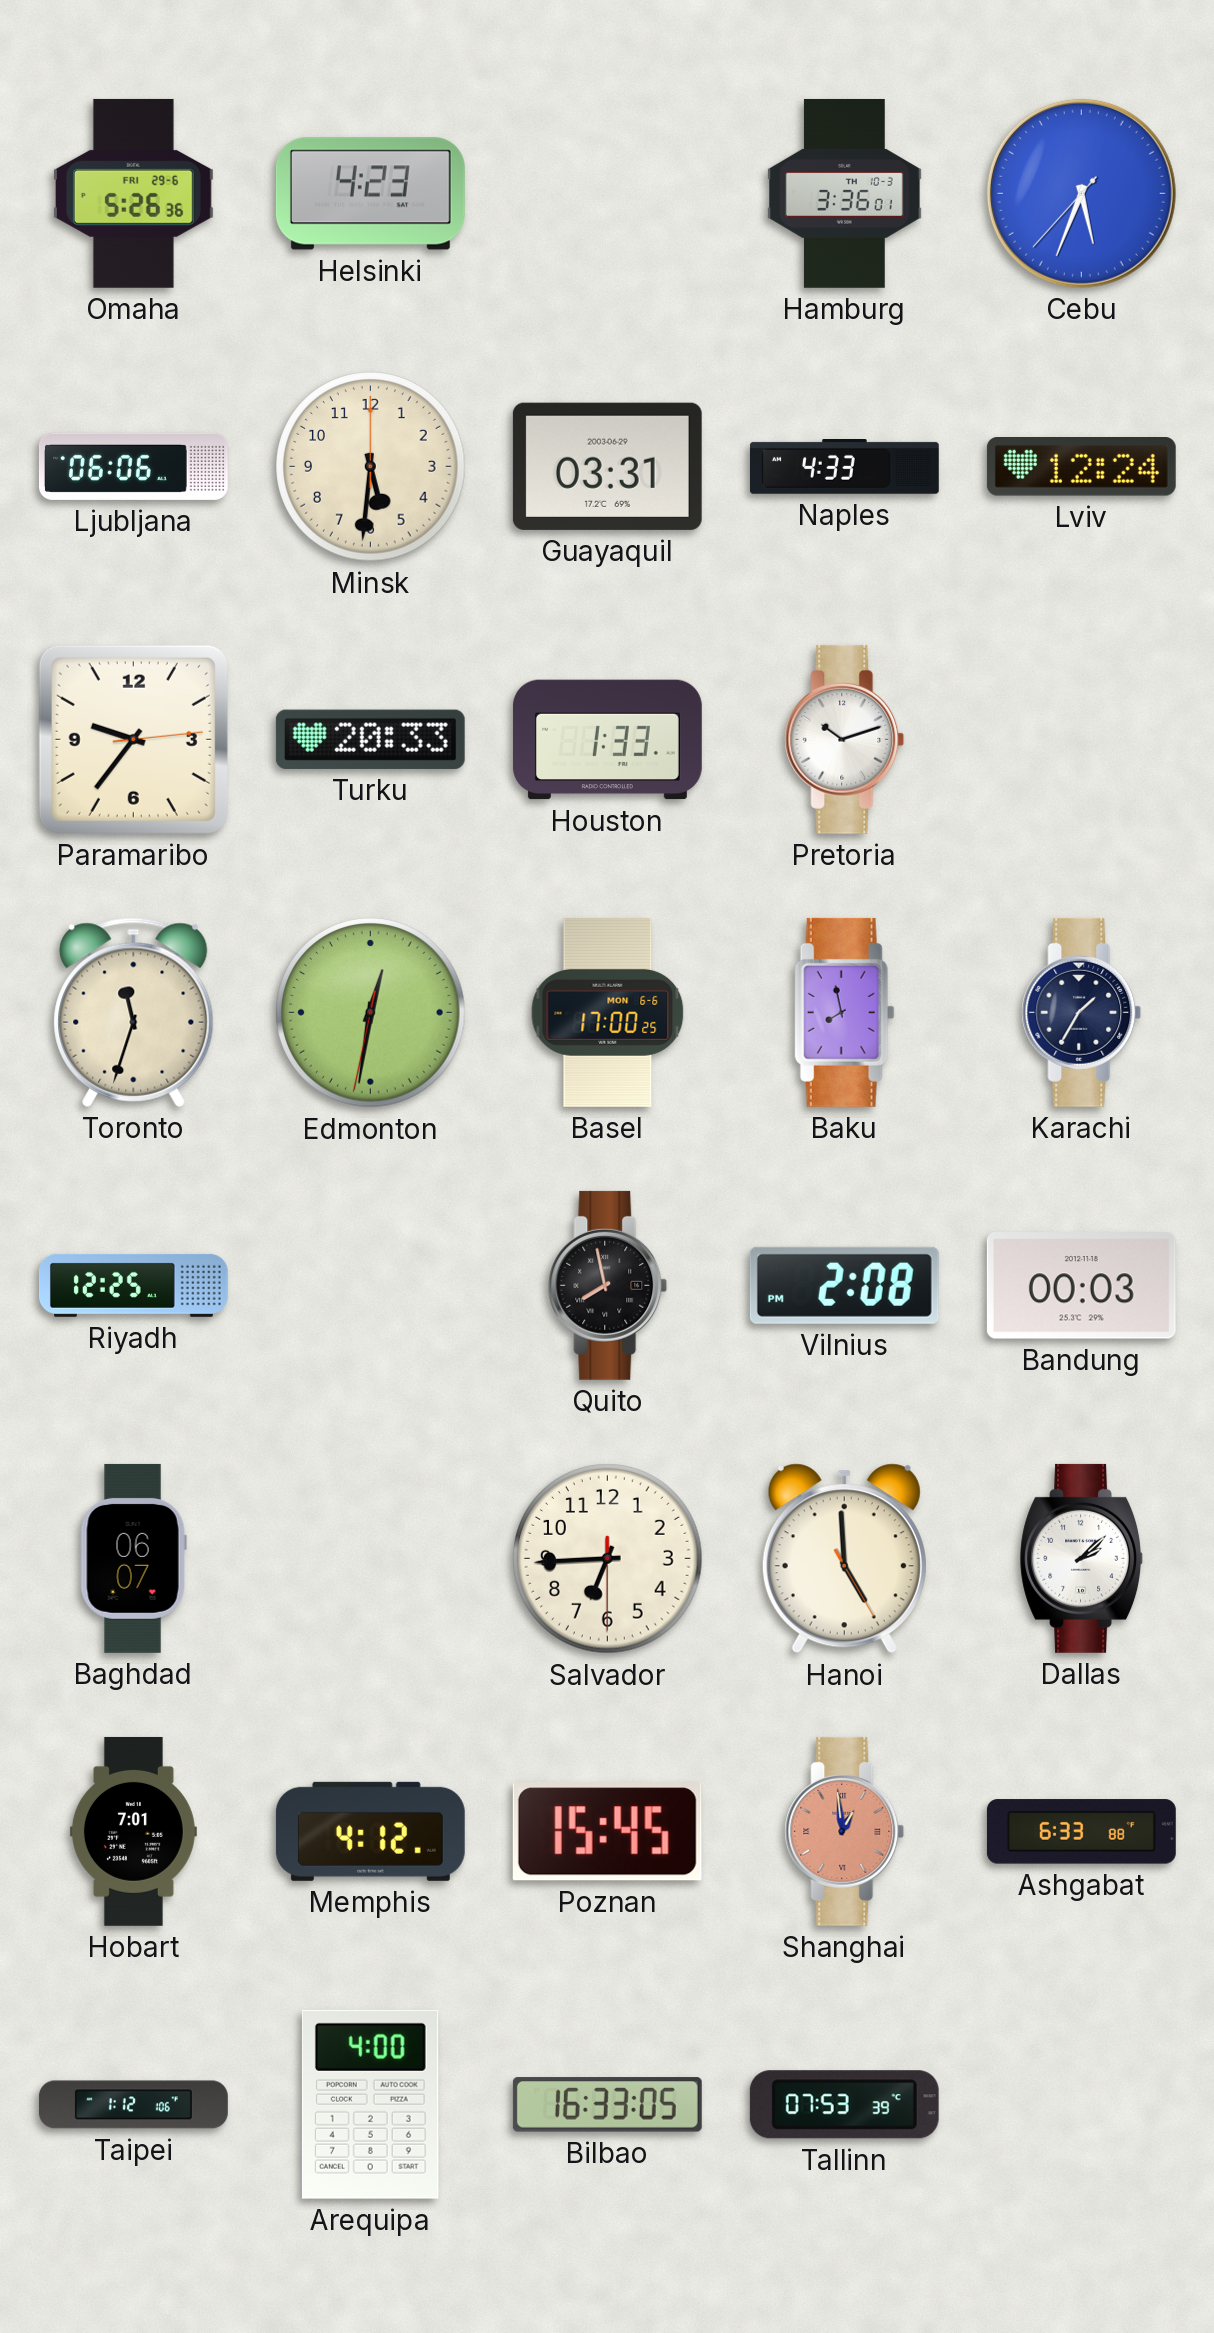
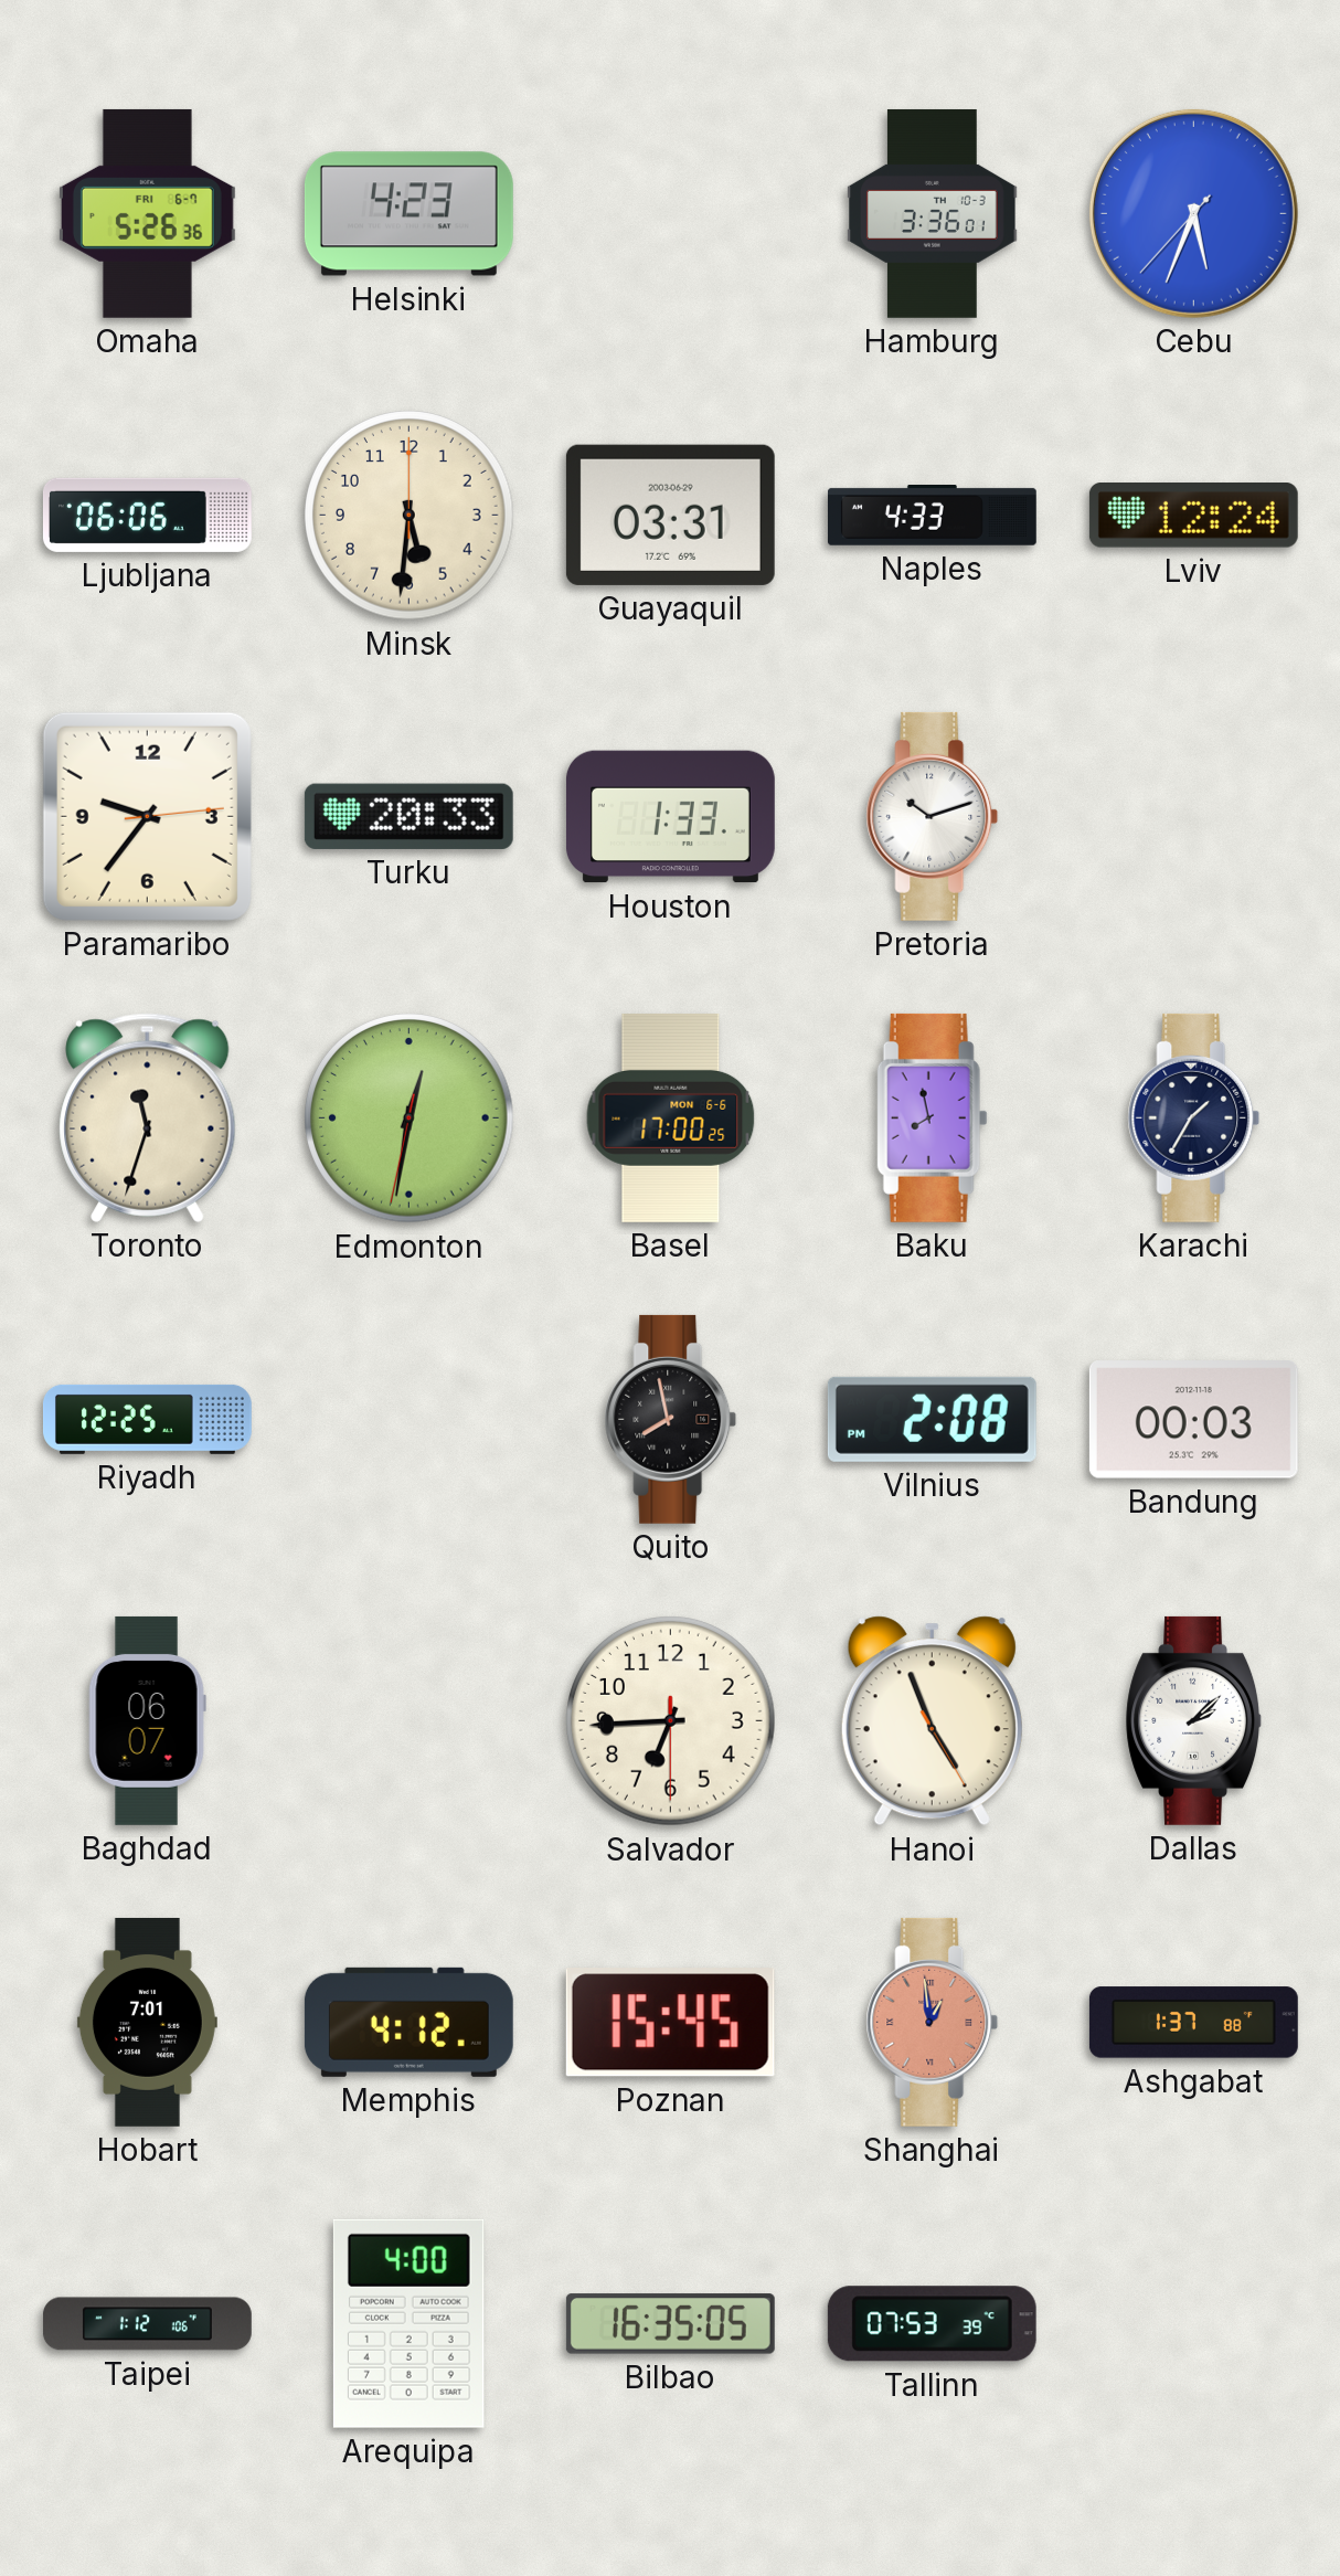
Omaha date: FRI 29-6 -> FRI 6-7 (147, 213)
Hanoi: 4:59 -> 4:56 (932, 1721)
Ashgabat: 6:33 -> 1:37 (1193, 2023)
Bilbao: 16:33 -> 16:35 (670, 2324)
